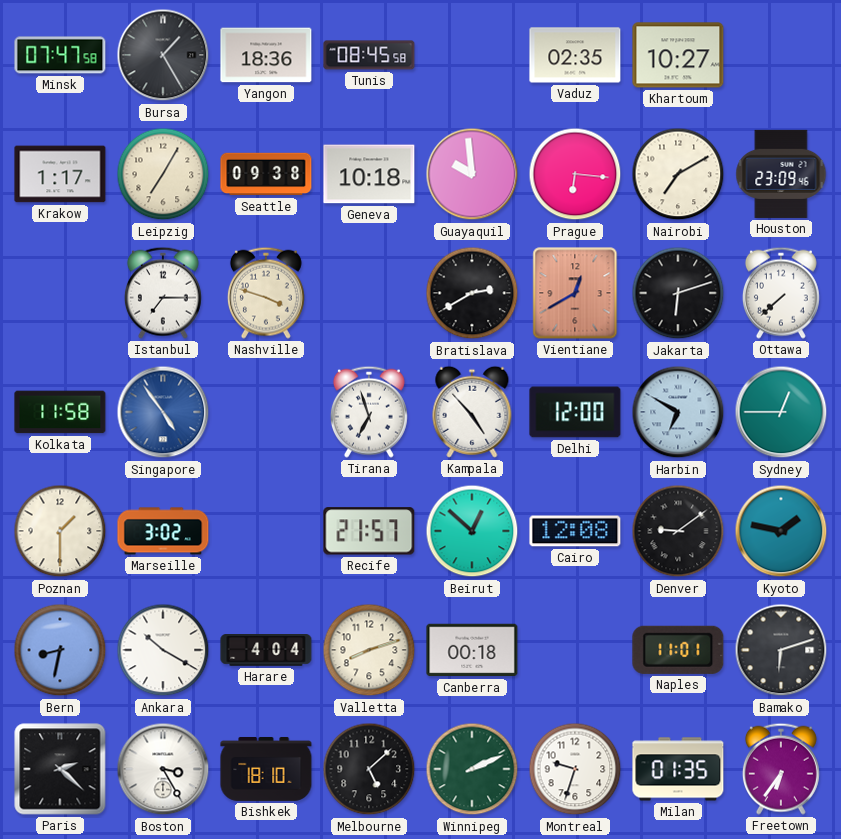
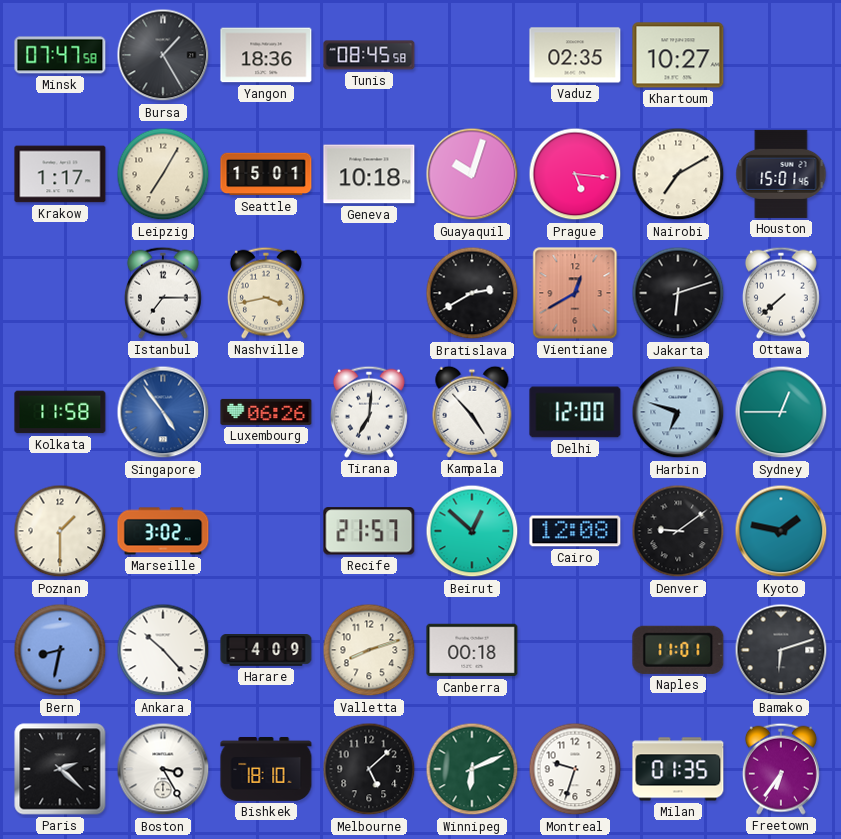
Seattle: 09:38 -> 15:01 (266, 174)
Guayaquil: 9:59 -> 10:03 (472, 174)
Prague: 6:16 -> 5:16 (575, 174)
Houston: 23:09 -> 15:01 (781, 174)
Nashville: 3:48 -> 3:43 (266, 293)
Luxembourg: none -> 06:26 (266, 412)
Tirana: 6:57 -> 7:01 (369, 412)
Harbin: 6:50 -> 6:48 (678, 412)
Ankara: 10:20 -> 10:23 (163, 650)
Harare: 4:04 -> 4:09 (266, 651)
Winnipeg: 2:11 -> 6:11 (472, 769)
